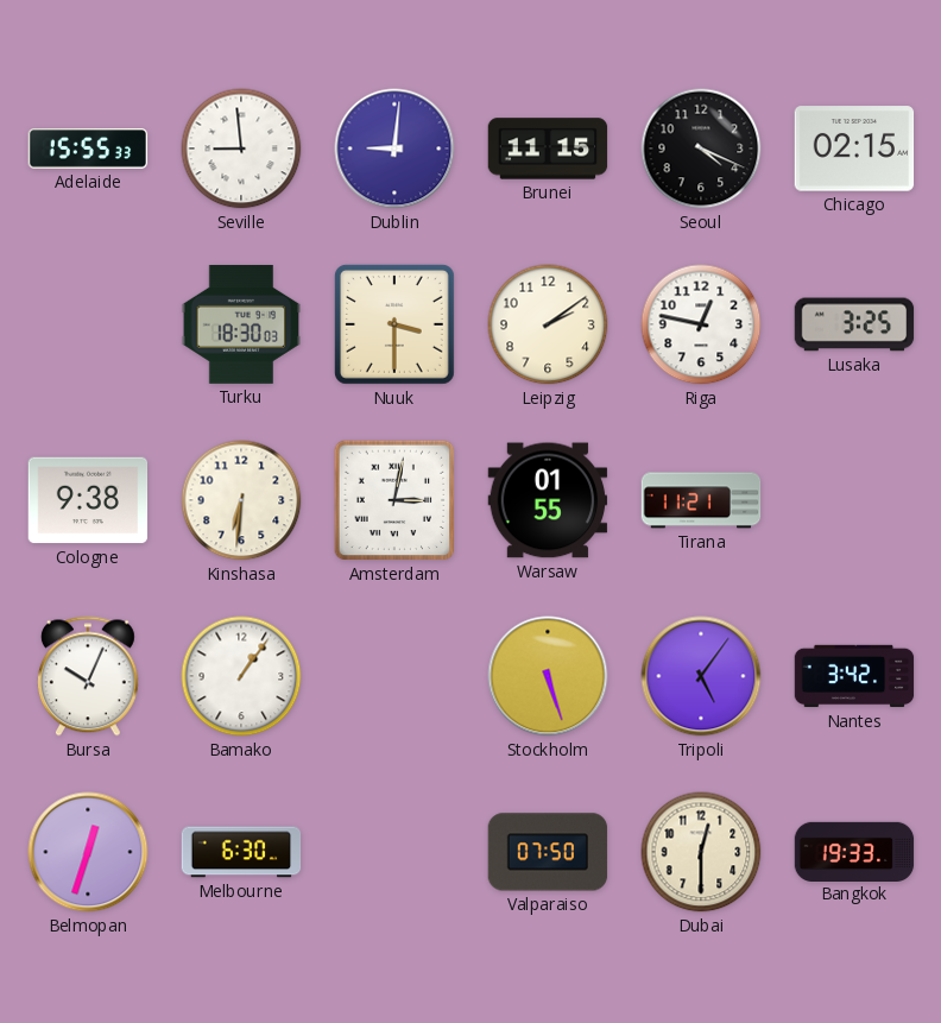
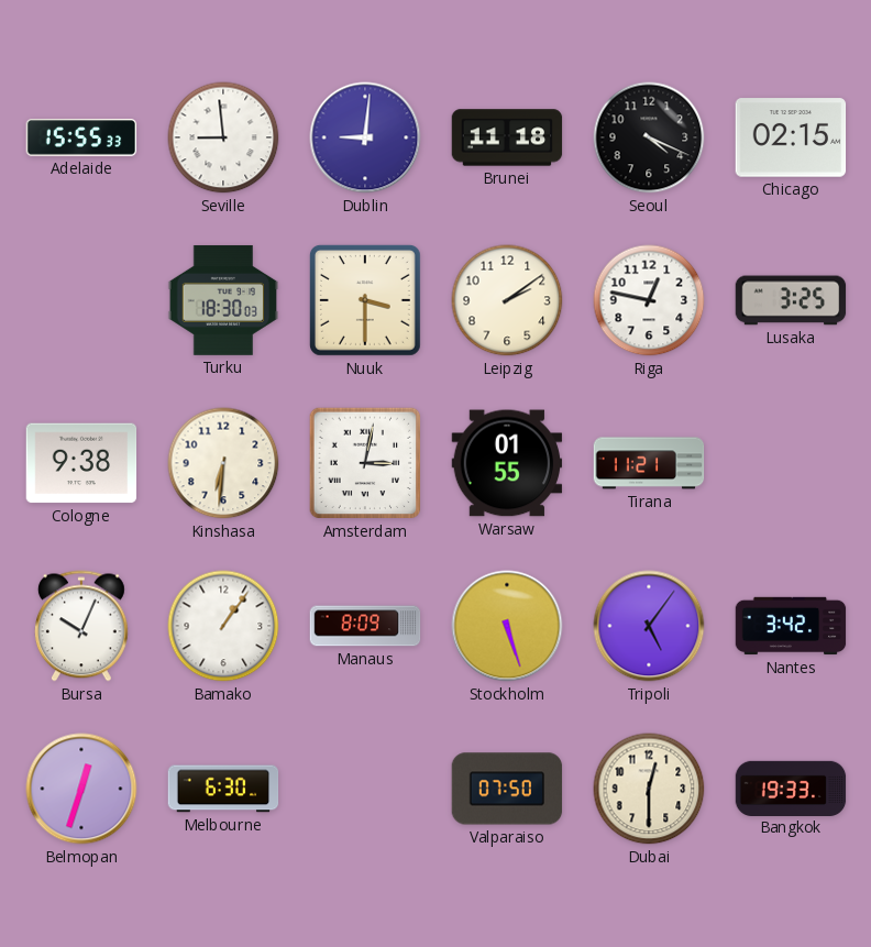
Brunei: 11:15 -> 11:18 (507, 137)
Manaus: none -> 8:09 (365, 626)
